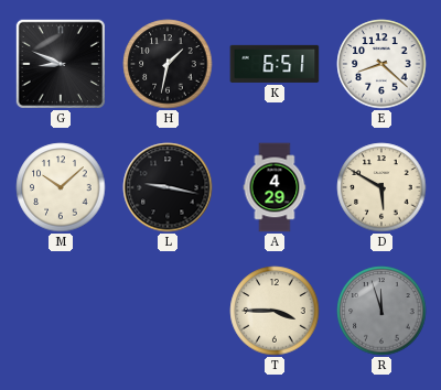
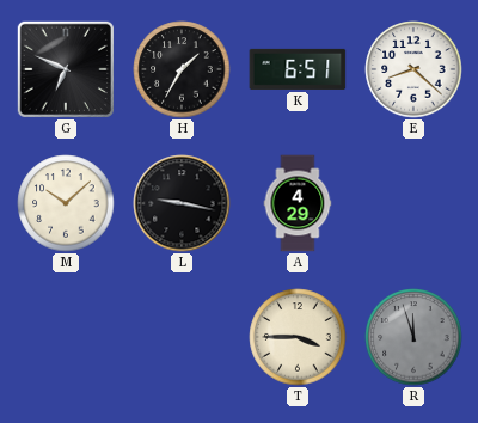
G: 8:49 -> 6:49 (66, 69)
H: 1:32 -> 1:35 (182, 69)
D: 5:50 -> none (381, 187)
